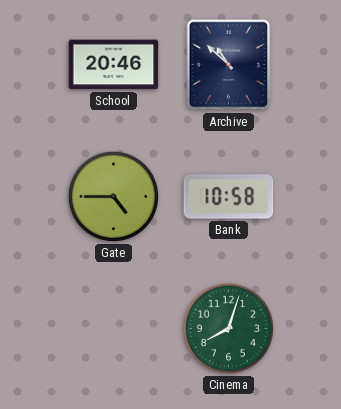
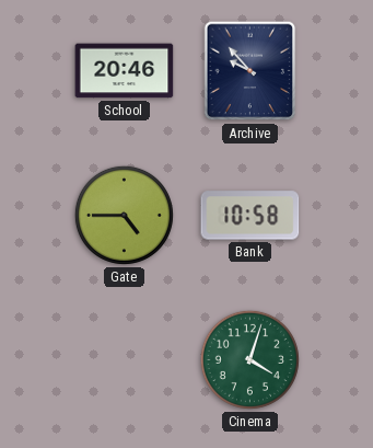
Archive: 10:52 -> 9:53 (250, 71)
Cinema: 8:03 -> 4:03 (249, 359)
